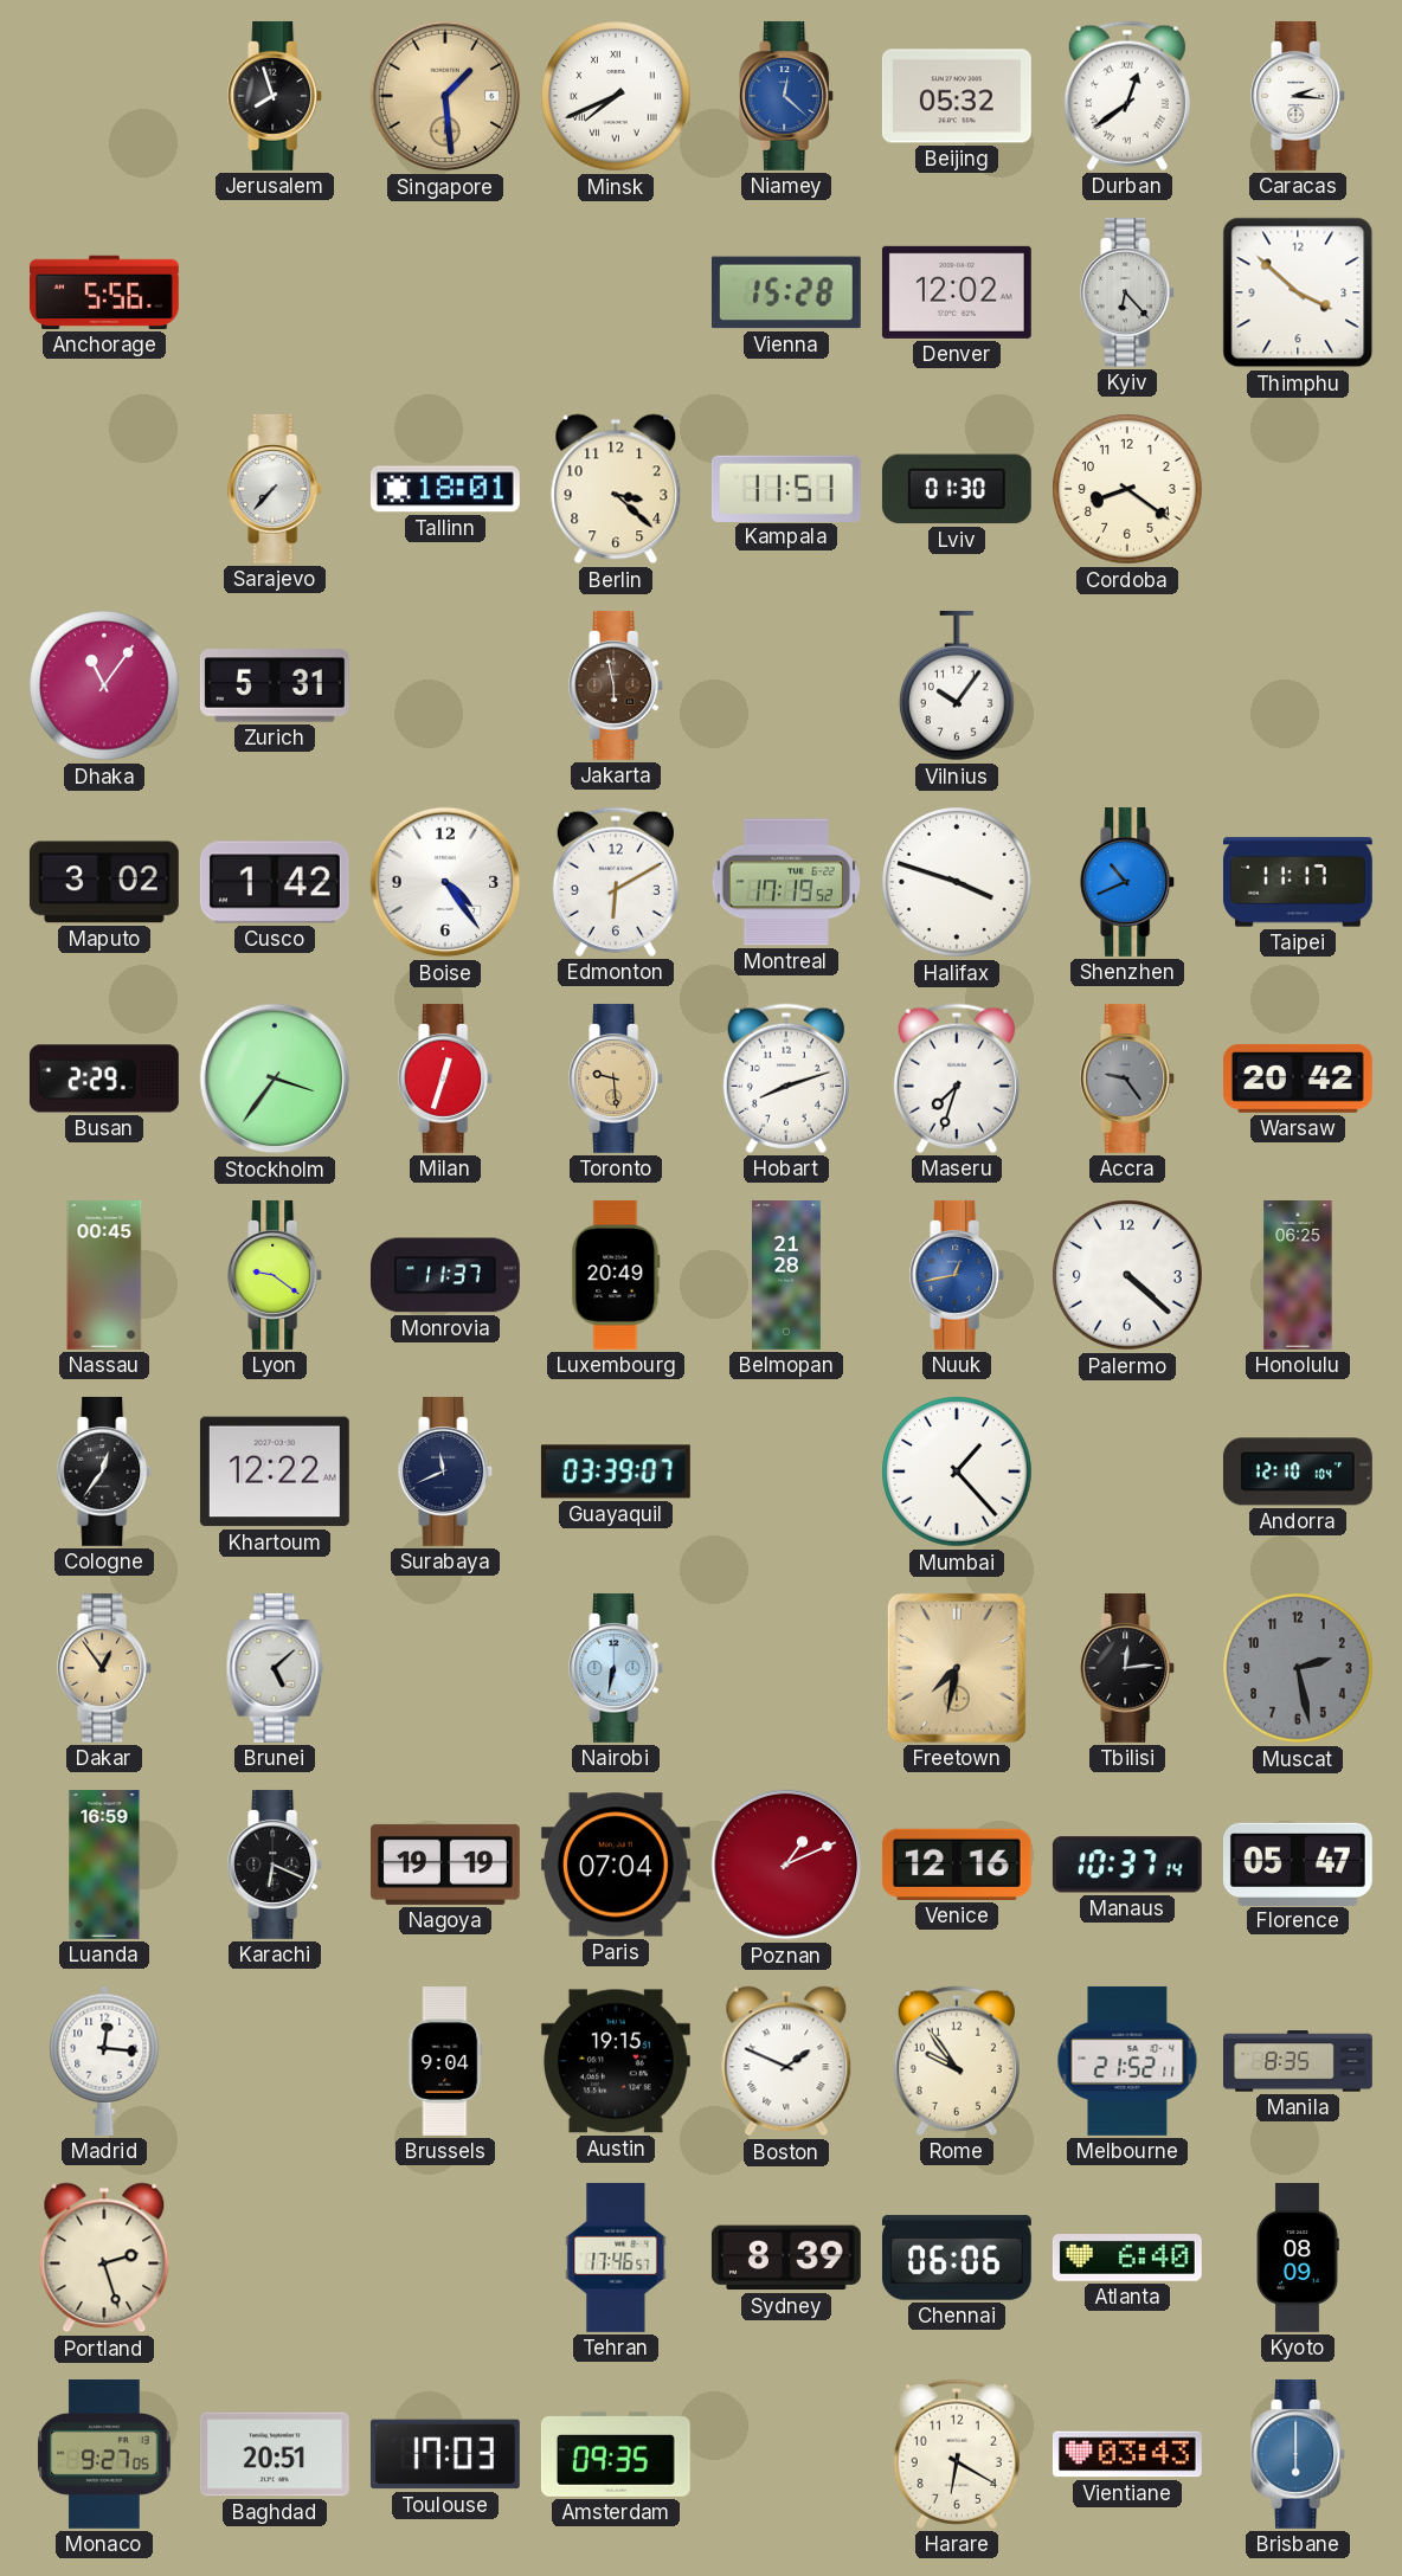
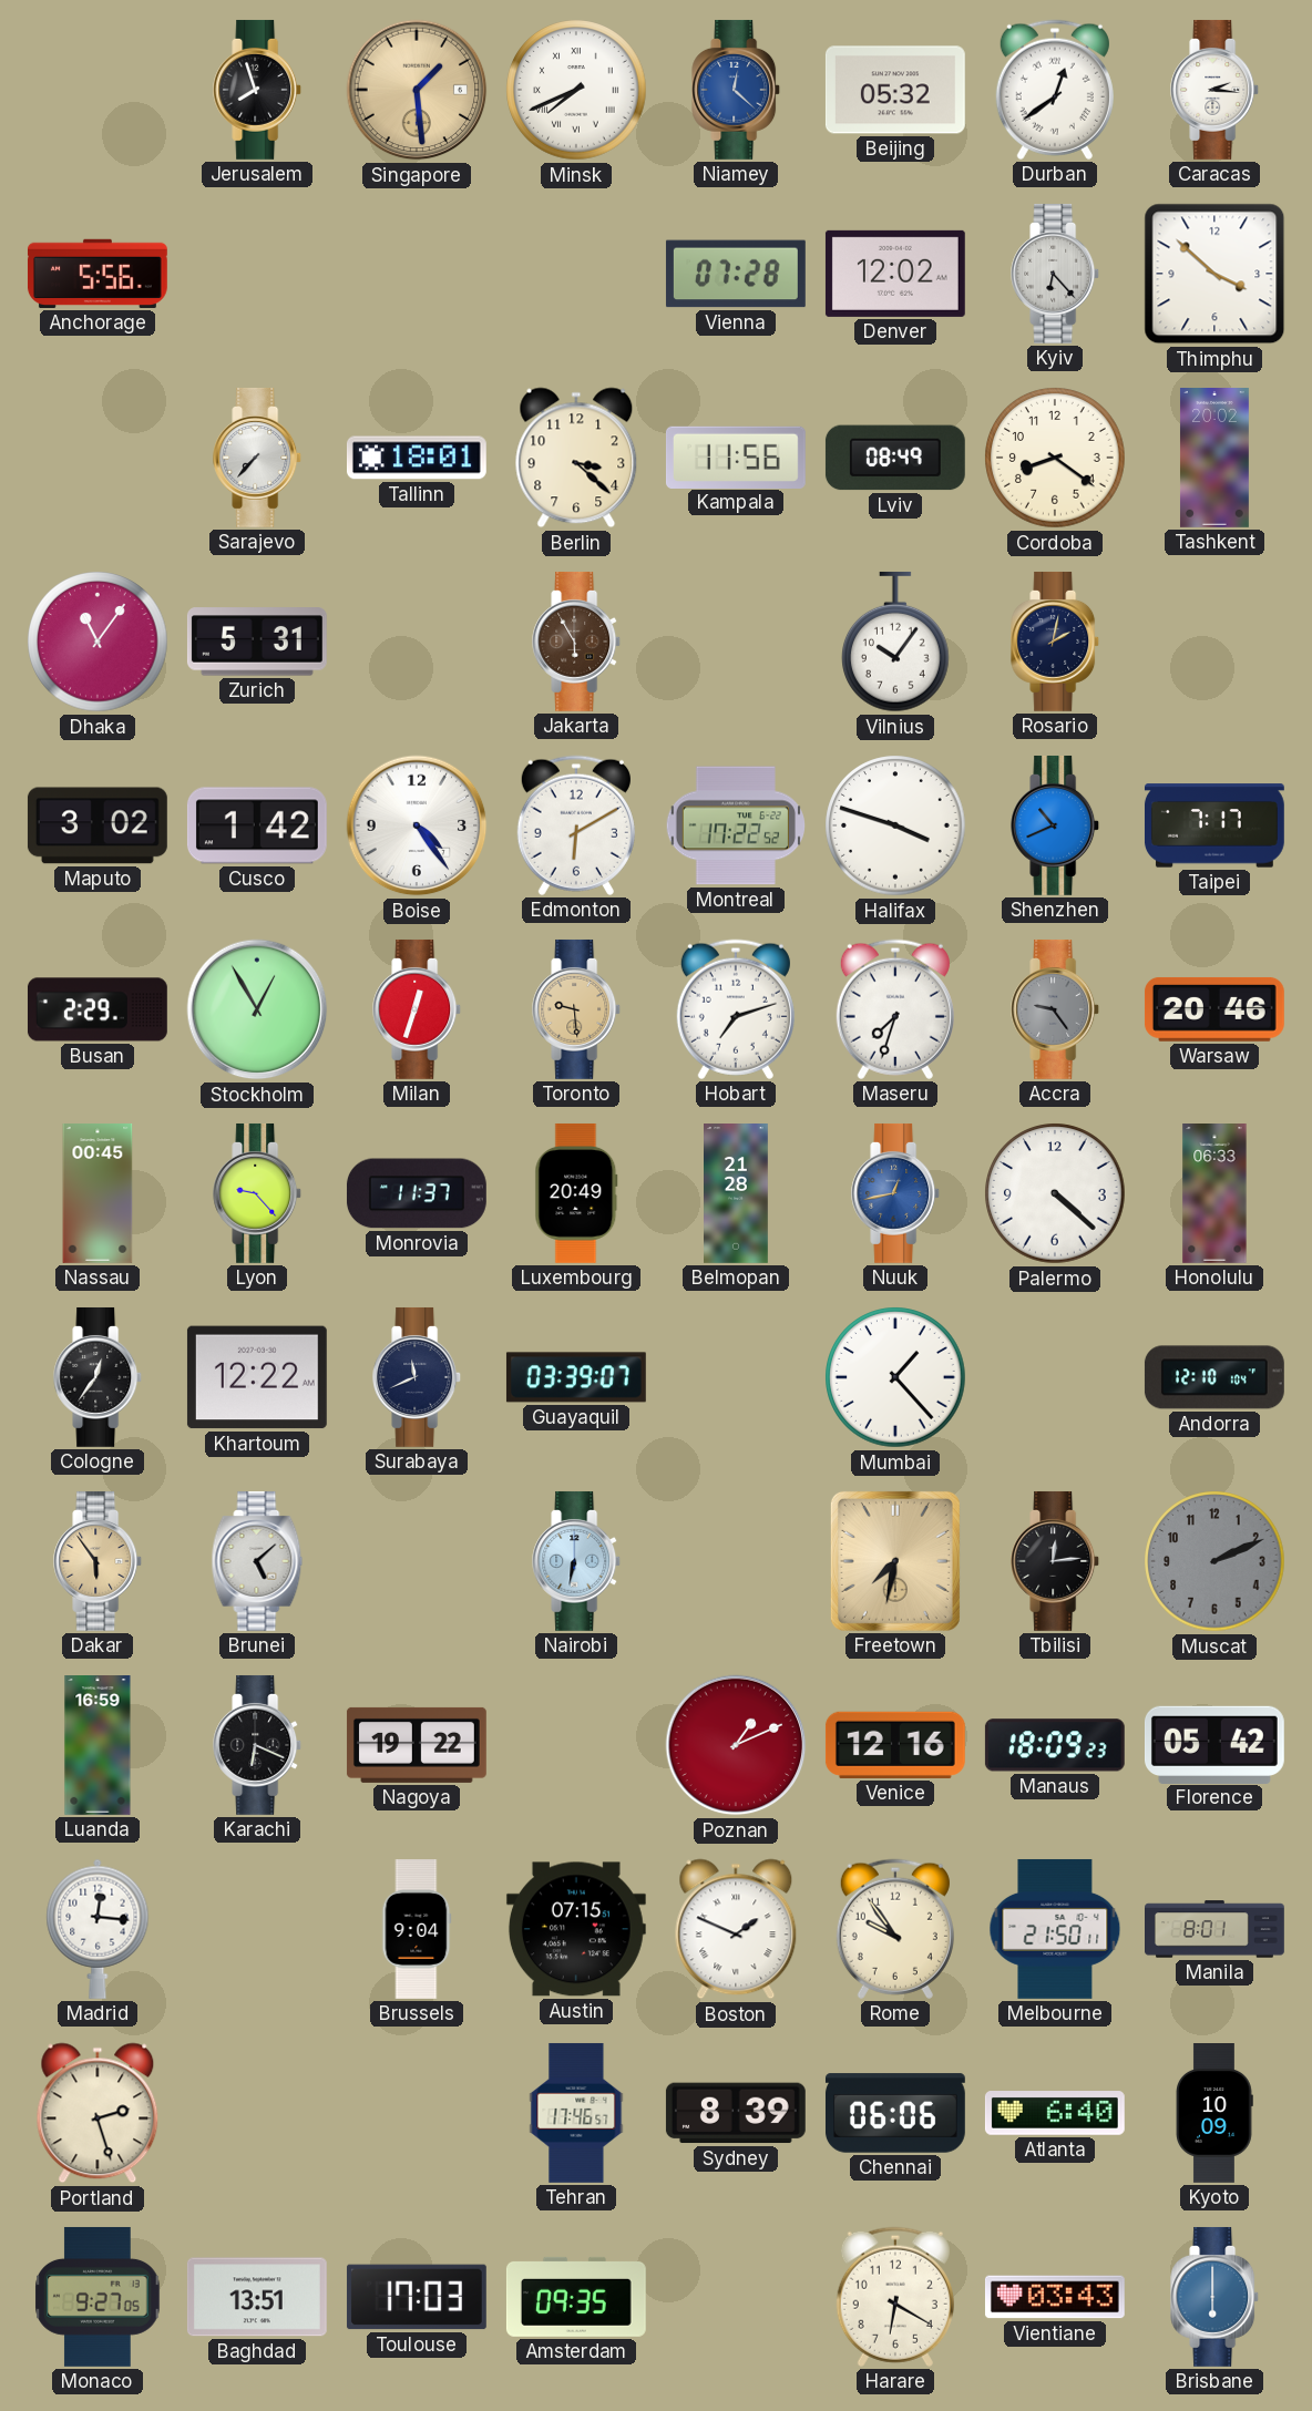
Vienna: 15:28 -> 07:28 (736, 274)
Kampala: 11:51 -> 11:56 (736, 456)
Lviv: 01:30 -> 08:49 (895, 458)
Tashkent: none -> 20:02 (1214, 459)
Jakarta: 5:58 -> 5:55 (577, 642)
Rosario: none -> 2:02 (1056, 642)
Montreal: 17:19 -> 17:22 (735, 825)
Taipei: 11:17 -> 7:17 (1214, 825)
Stockholm: 3:36 -> 12:55 (257, 1009)
Hobart: 8:12 -> 7:12 (736, 1009)
Warsaw: 20:42 -> 20:46 (1214, 1009)
Lyon: 9:21 -> 9:23 (258, 1193)
Honolulu: 06:25 -> 06:33 (1214, 1194)
Dakar: 12:54 -> 5:54 (99, 1561)
Muscat: 2:28 -> 2:11 (1214, 1561)
Nagoya: 19:19 -> 19:22 (417, 1745)
Paris: 07:04 -> none (616, 1865)
Manaus: 10:37 -> 18:09 (1055, 1745)
Florence: 05:47 -> 05:42 (1214, 1744)
Austin: 19:15 -> 07:15 (576, 1929)
Melbourne: 21:52 -> 21:50 (1055, 1929)
Manila: 8:35 -> 8:01 (1216, 1929)
Kyoto: 08:09 -> 10:09 (1214, 2114)
Baghdad: 20:51 -> 13:51 (257, 2297)
